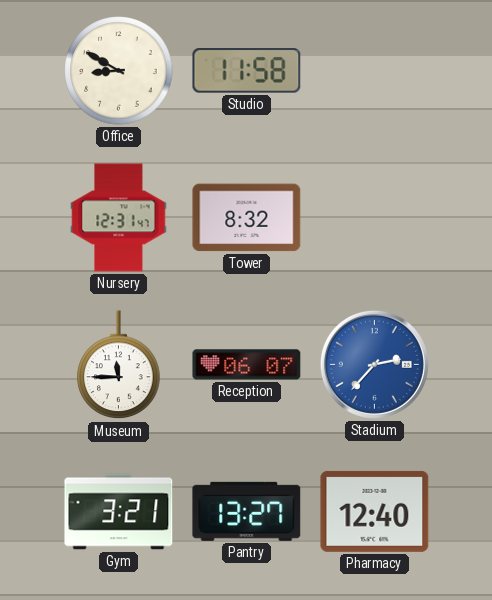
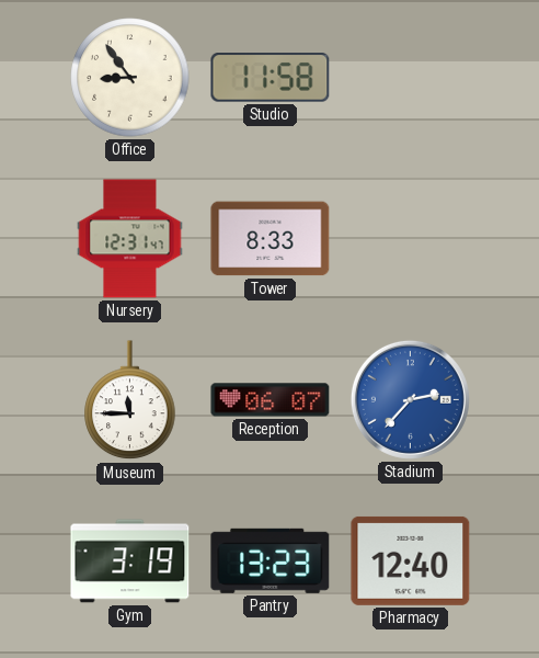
Office: 8:50 -> 8:54 (130, 78)
Tower: 8:32 -> 8:33 (271, 239)
Gym: 3:21 -> 3:19 (130, 561)
Pantry: 13:27 -> 13:23 (271, 560)
